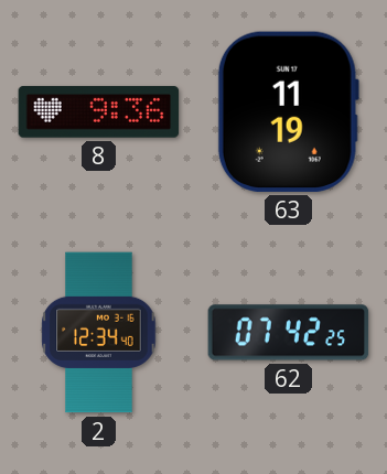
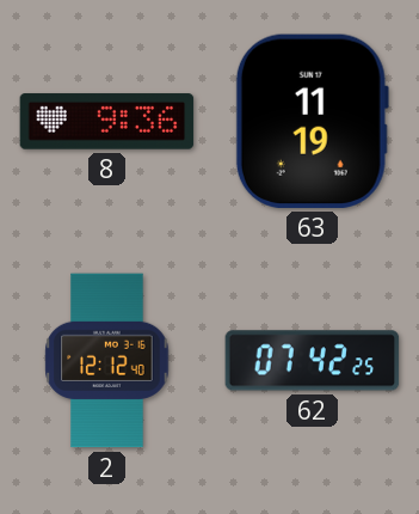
2: 12:34 -> 12:12 (107, 361)
